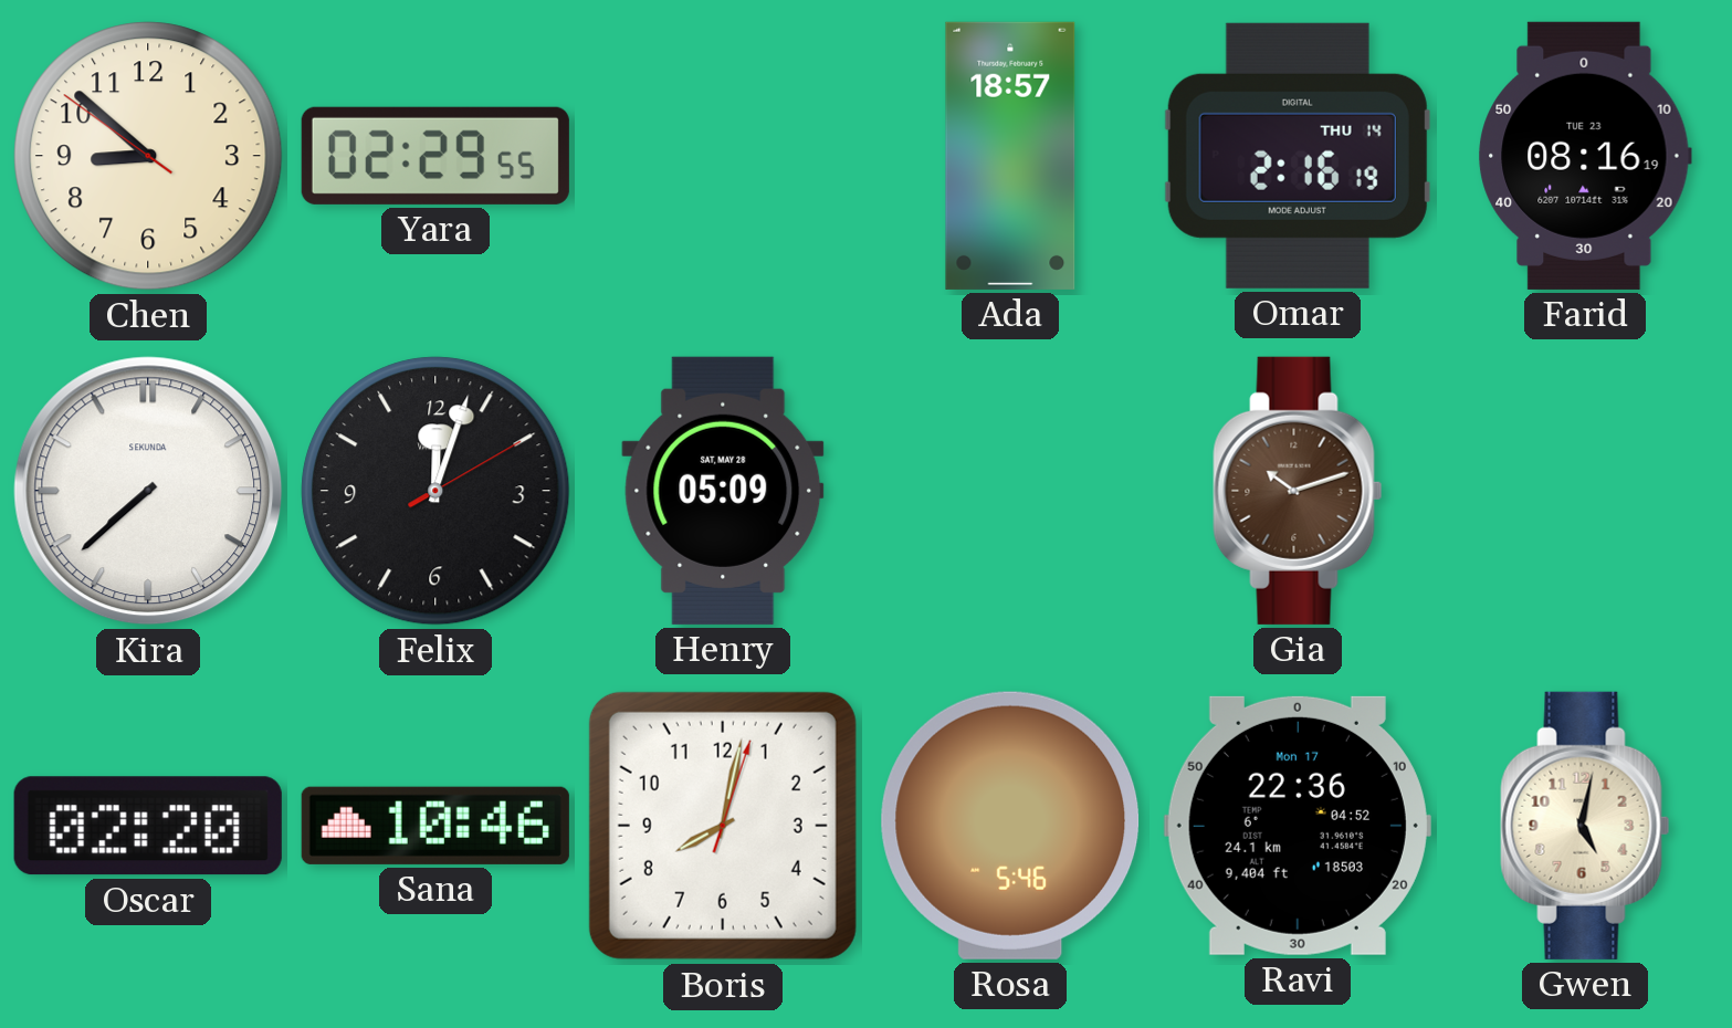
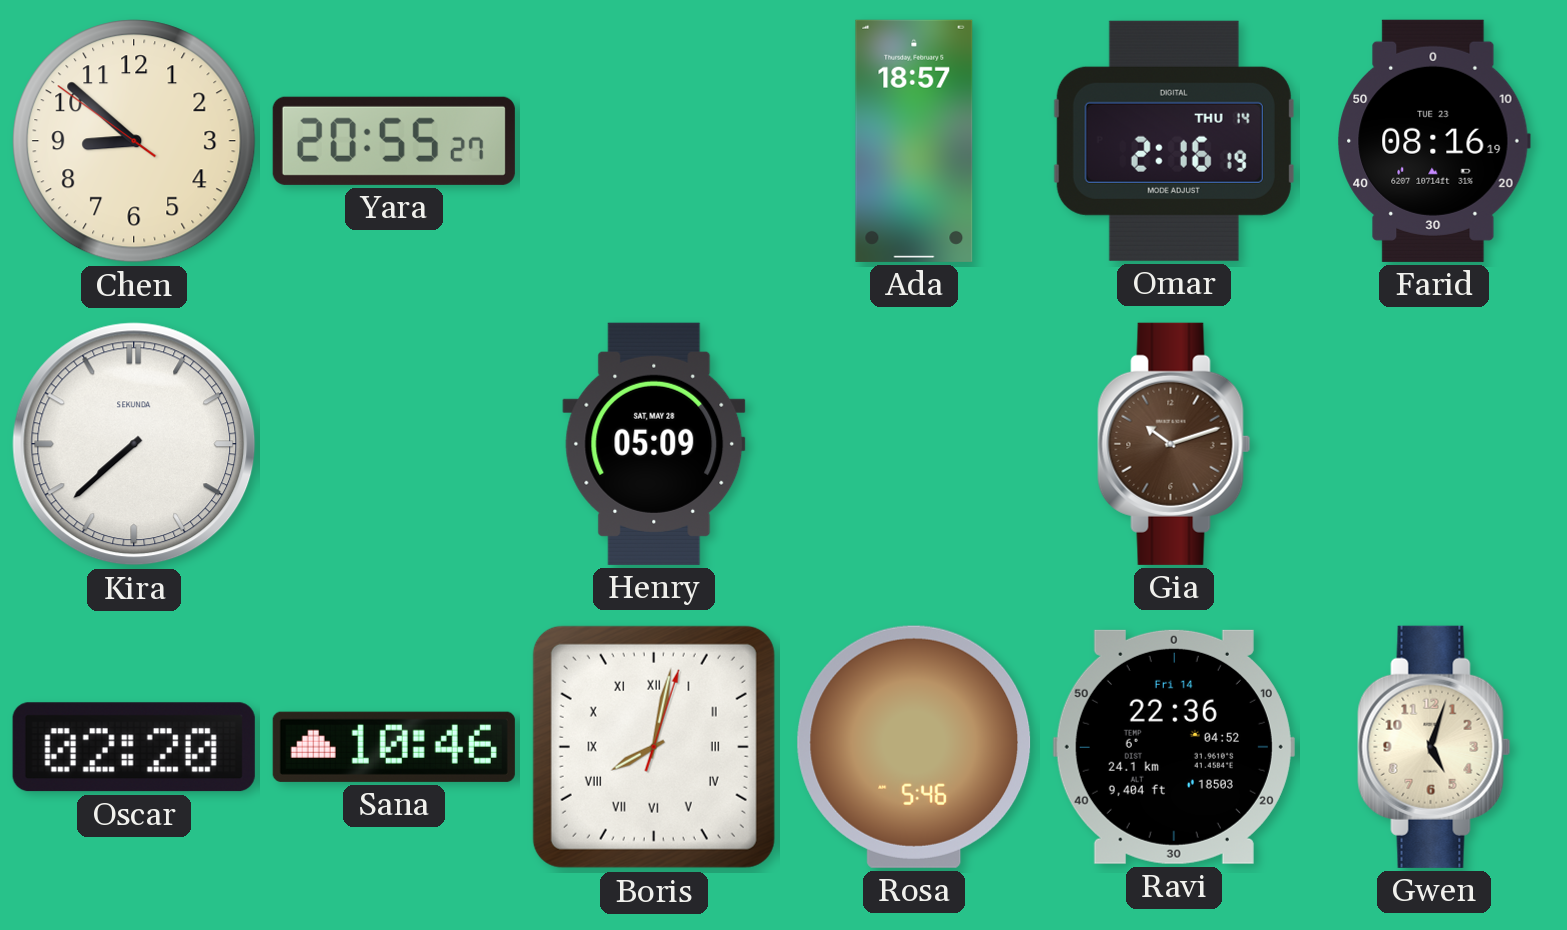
Yara: 02:29 -> 20:55 (394, 141)
Felix: 12:03 -> none (435, 491)
Boris numerals: Arabic -> Roman (654, 747)
Ravi date: Mon 17 -> Fri 14 (1174, 747)
Gwen: 5:02 -> 5:03 (1434, 747)
